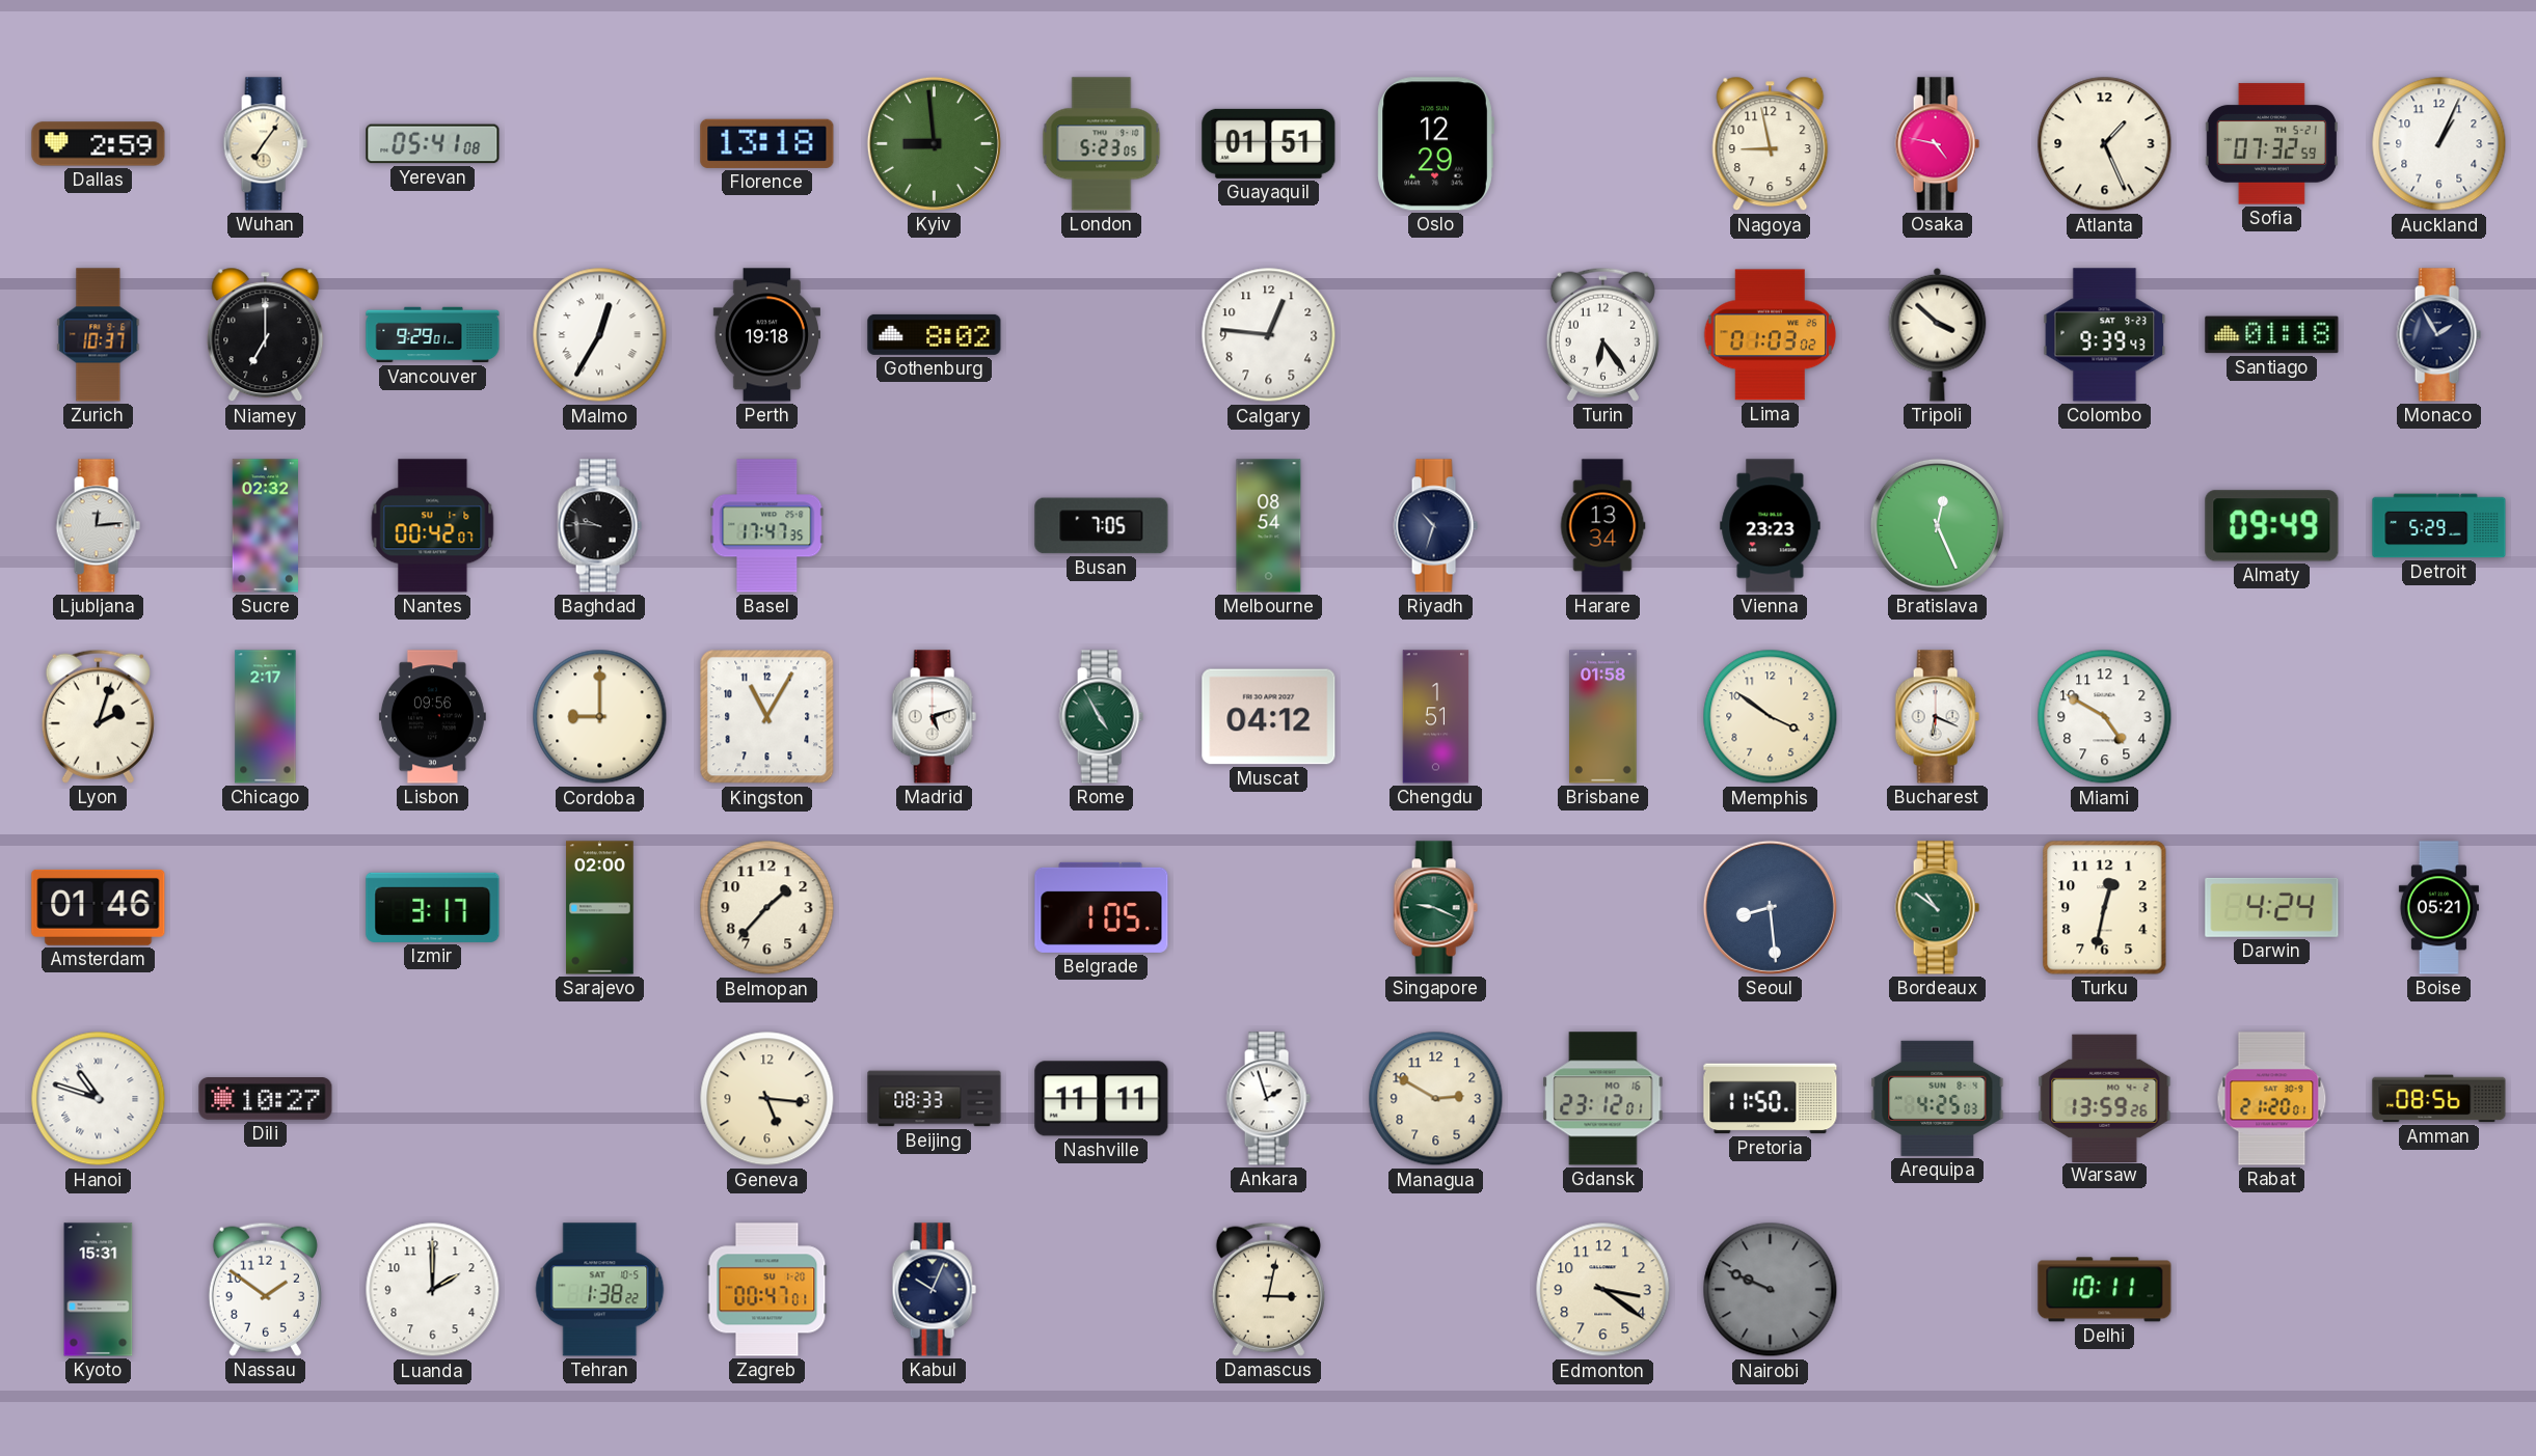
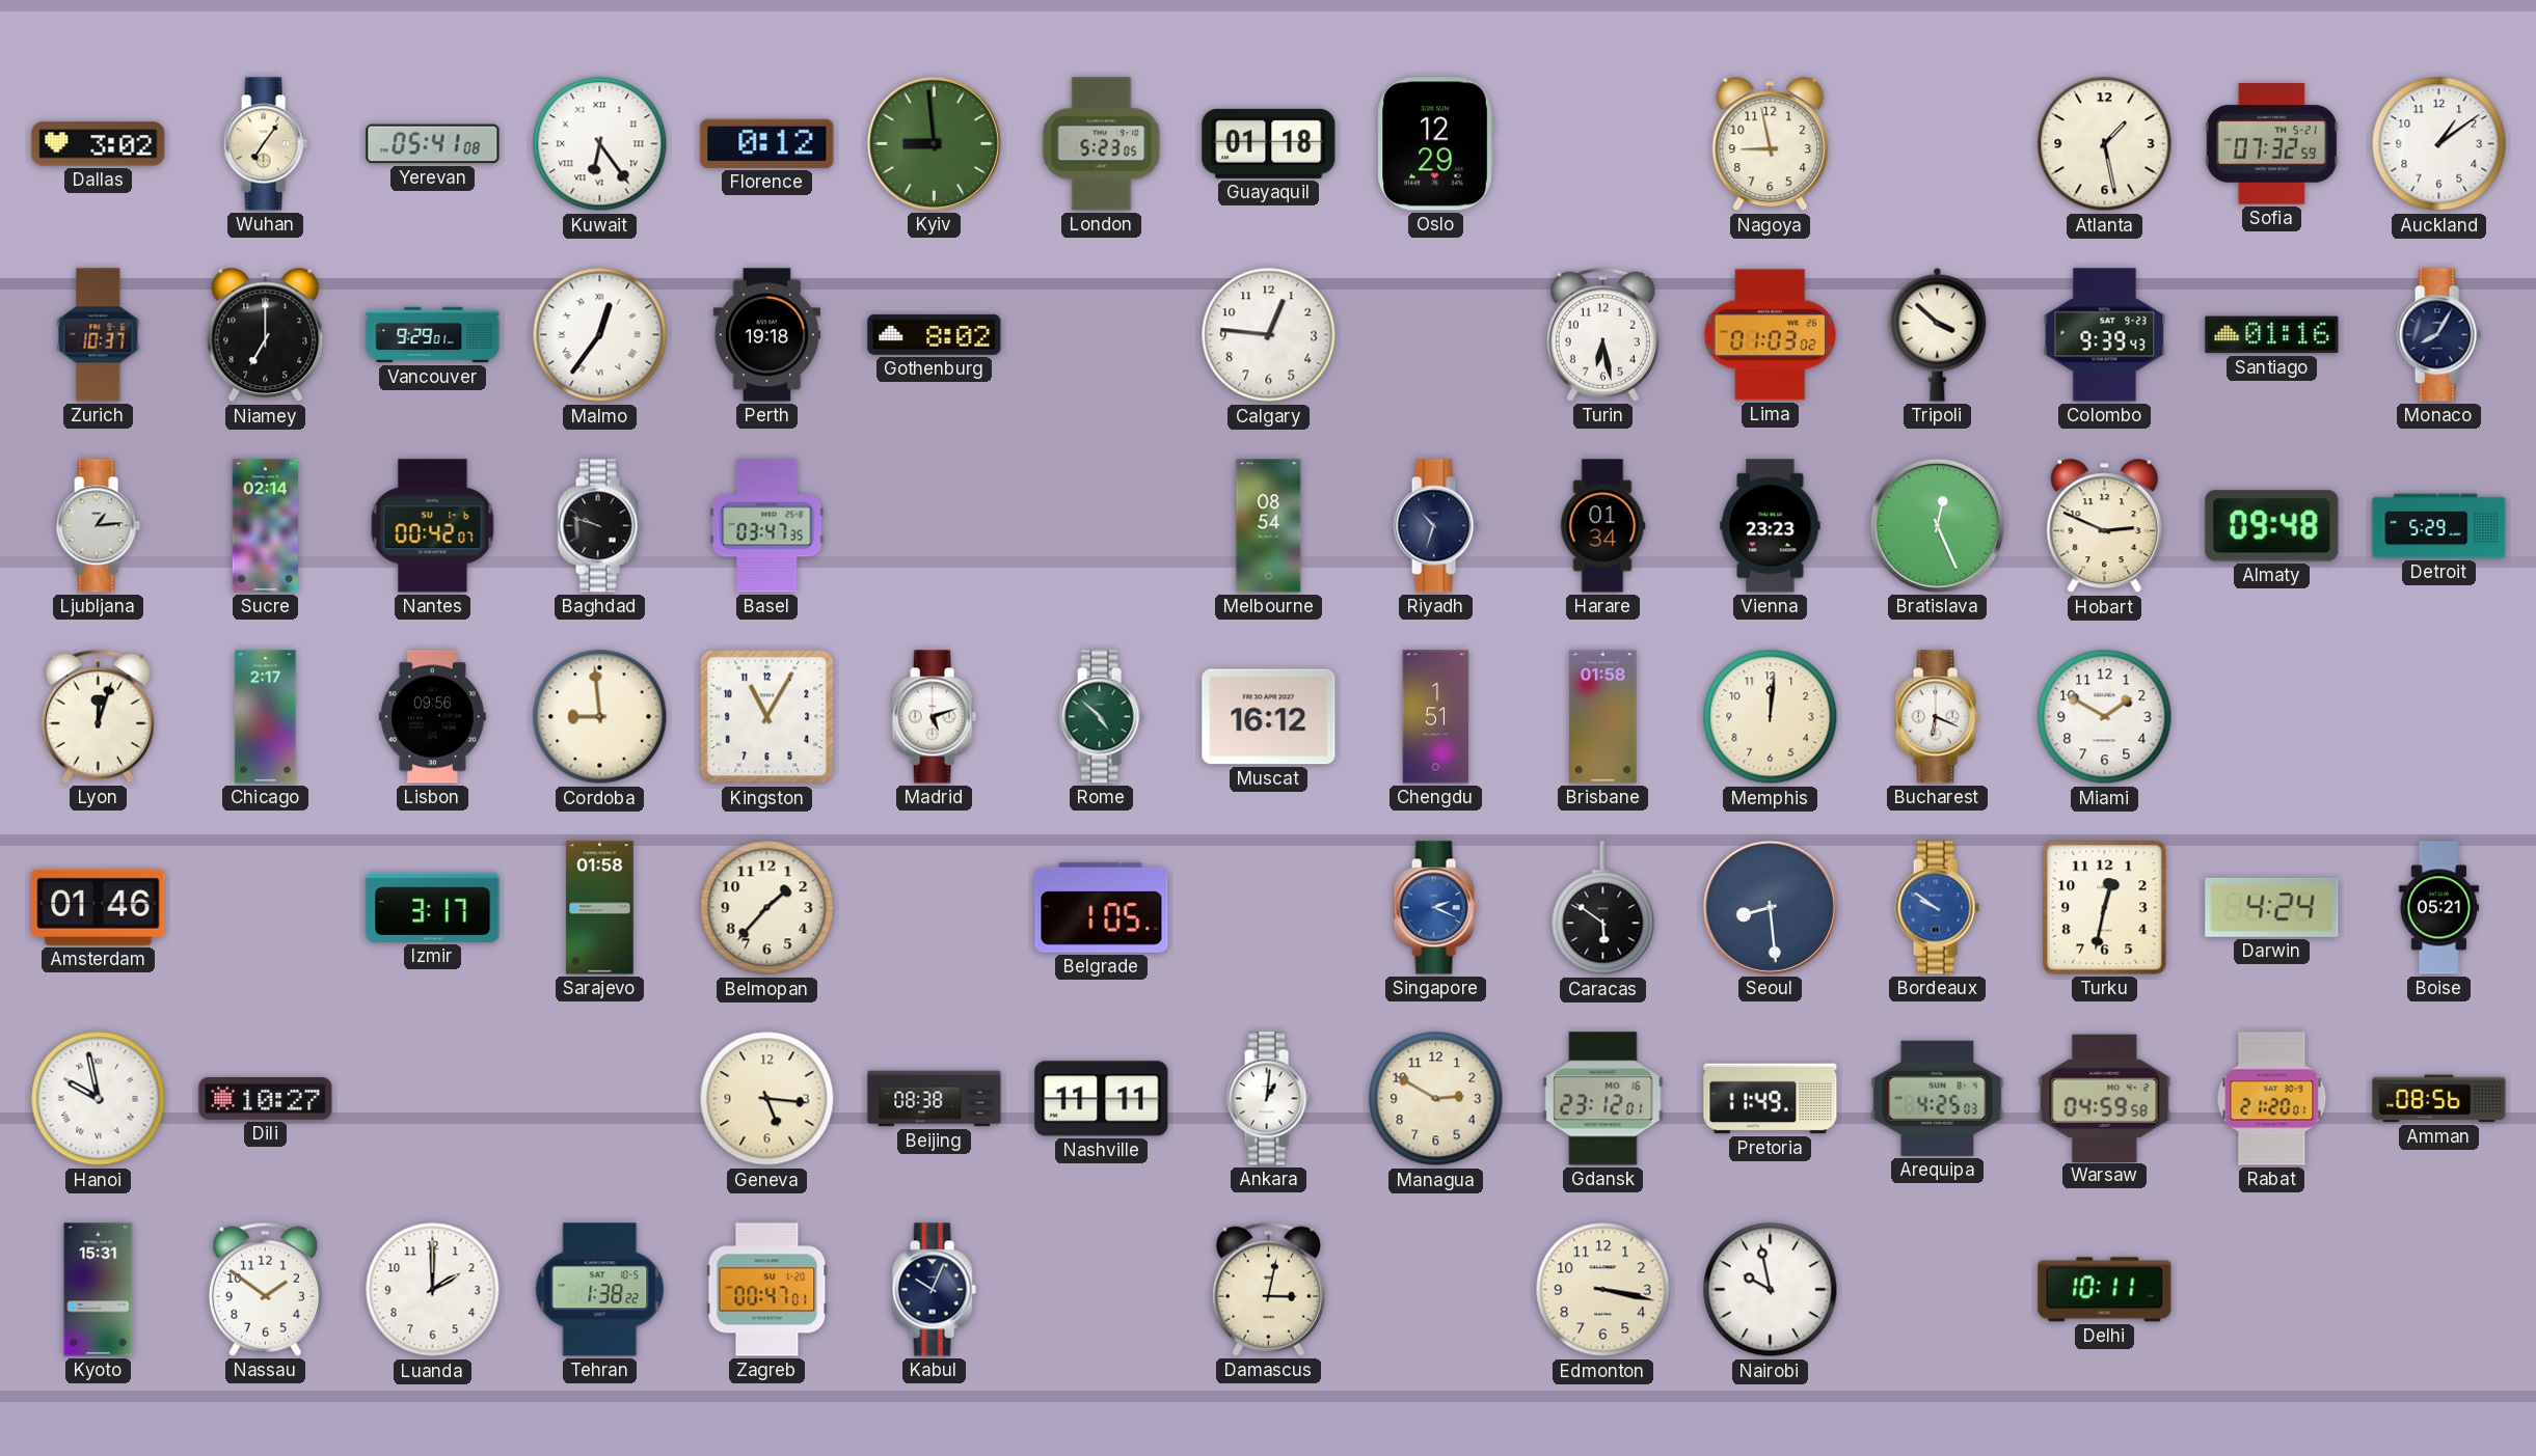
Dallas: 2:59 -> 3:02 (99, 144)
Kuwait: none -> 6:24 (600, 144)
Florence: 13:18 -> 0:12 (767, 143)
Guayaquil: 01:51 -> 01:18 (1269, 143)
Osaka: 4:47 -> none (1937, 144)
Atlanta: 1:26 -> 1:28 (2105, 144)
Auckland: 1:04 -> 1:09 (2439, 144)
Malmo: 12:35 -> 12:36 (600, 335)
Turin: 6:24 -> 6:28 (1602, 334)
Santiago: 01:18 -> 01:16 (2272, 335)
Monaco: 1:55 -> 8:05 (2438, 335)
Ljubljana: 12:14 -> 1:14 (98, 526)
Sucre: 02:32 -> 02:14 (265, 526)
Baghdad: 9:46 -> 9:48 (599, 526)
Basel: 17:47 -> 03:47 (767, 526)
Busan: 7:05 -> none (1102, 526)
Harare: 13:34 -> 01:34 (1602, 526)
Hobart: none -> 2:49 (2105, 526)
Almaty: 09:49 -> 09:48 (2272, 526)
Lyon: 2:03 -> 12:03 (98, 716)
Cordoba: 9:00 -> 8:59 (600, 717)
Rome: 4:55 -> 4:52 (1101, 717)
Muscat: 04:12 -> 16:12 (1269, 717)
Memphis: 3:51 -> 12:01 (1771, 717)
Miami: 4:50 -> 1:50 (2105, 717)
Sarajevo: 02:00 -> 01:58 (600, 908)
Singapore: 9:19 -> 2:19 (1435, 908)
Singapore dial: green -> blue (1435, 908)
Caracas: none -> 5:51 (1603, 908)
Bordeaux: 10:51 -> 9:51 (1937, 908)
Bordeaux dial: green -> blue (1937, 908)
Hanoi: 10:48 -> 9:58 (99, 1099)
Beijing: 08:33 -> 08:38 (935, 1099)
Ankara: 1:57 -> 1:01 (1268, 1099)
Pretoria: 11:50 -> 11:49 (1771, 1099)
Warsaw: 13:59 -> 04:59 (2105, 1098)
Edmonton: 3:21 -> 3:17 (1603, 1290)
Nairobi: 9:49 -> 9:58 (1771, 1290)
Nairobi dial: grey -> white (1771, 1290)
